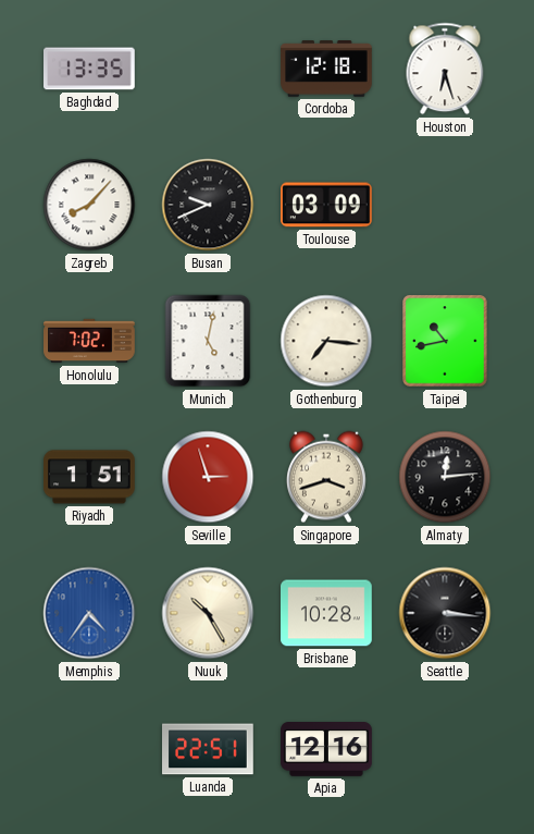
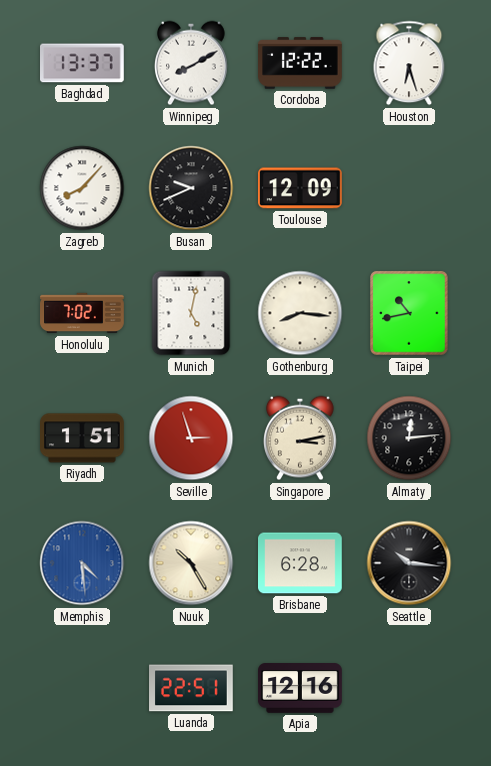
Baghdad: 13:35 -> 13:37 (83, 63)
Winnipeg: none -> 8:10 (192, 63)
Cordoba: 12:18 -> 12:22 (300, 63)
Toulouse: 03:09 -> 12:09 (301, 188)
Gothenburg: 7:16 -> 8:16 (300, 313)
Singapore: 3:42 -> 3:13 (301, 438)
Memphis: 4:36 -> 4:29 (82, 563)
Brisbane: 10:28 -> 6:28 (300, 563)
Seattle: 3:16 -> 10:16 (409, 563)
